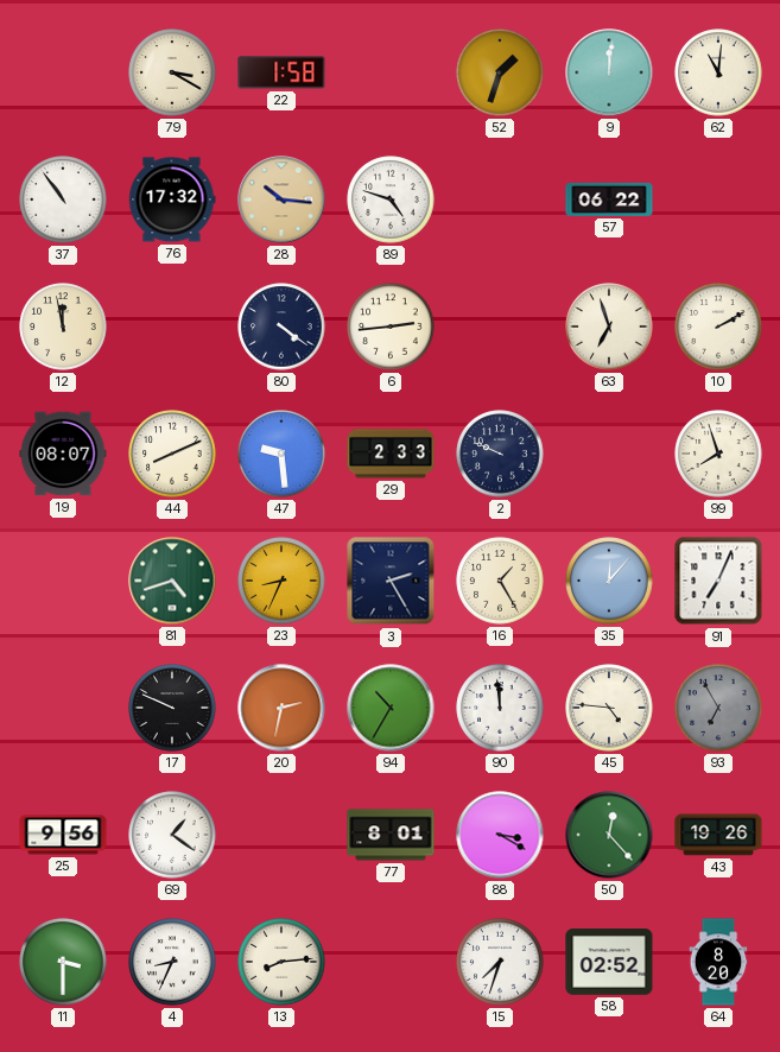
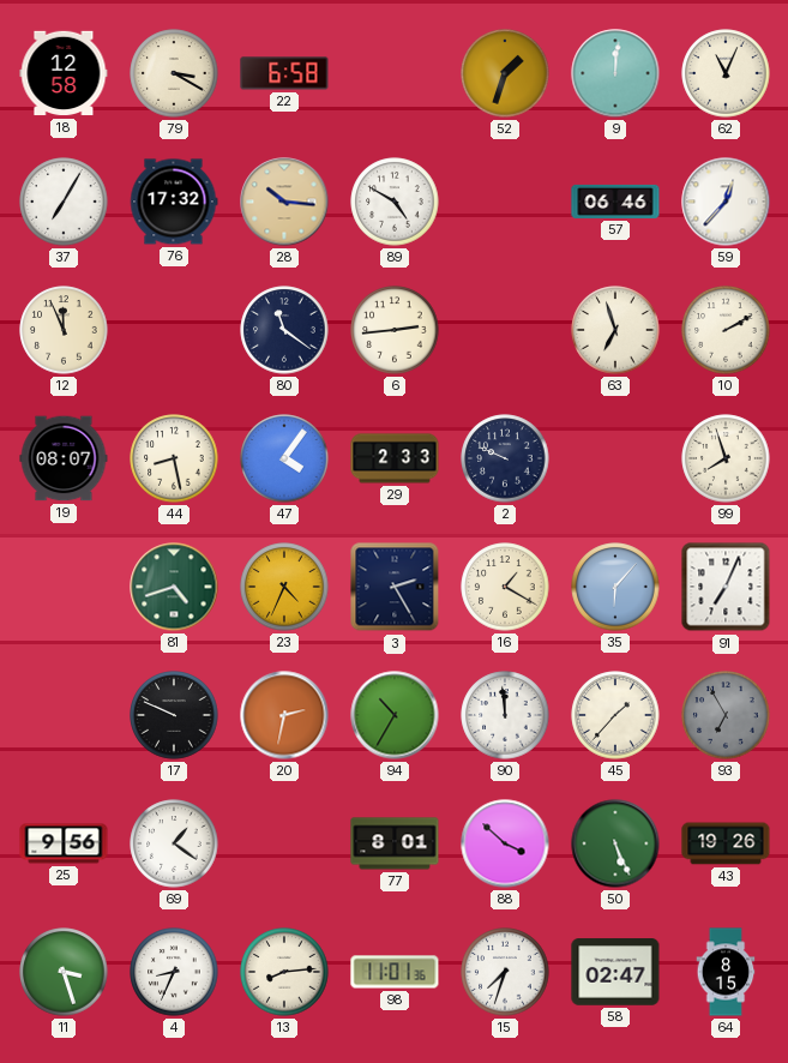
18: none -> 12:58 (64, 73)
22: 1:58 -> 6:58 (284, 73)
62: 11:01 -> 11:04 (726, 73)
37: 10:54 -> 7:05 (64, 202)
89: 4:48 -> 4:50 (395, 202)
57: 06:22 -> 06:46 (615, 202)
59: none -> 12:37 (726, 202)
12: 11:58 -> 11:56 (64, 330)
80: 4:21 -> 11:21 (284, 330)
44: 8:11 -> 8:28 (174, 458)
47: 9:29 -> 4:06 (284, 458)
23: 8:34 -> 4:34 (284, 587)
16: 1:25 -> 1:20 (505, 587)
35: 12:07 -> 6:07 (615, 587)
45: 4:46 -> 1:37 (615, 715)
88: 3:20 -> 3:52 (505, 843)
50: 12:23 -> 5:26 (615, 843)
11: 3:30 -> 3:27 (64, 972)
98: none -> 11:01 (395, 972)
58: 02:52 -> 02:47 (615, 972)
64: 8:20 -> 8:15 (726, 972)
